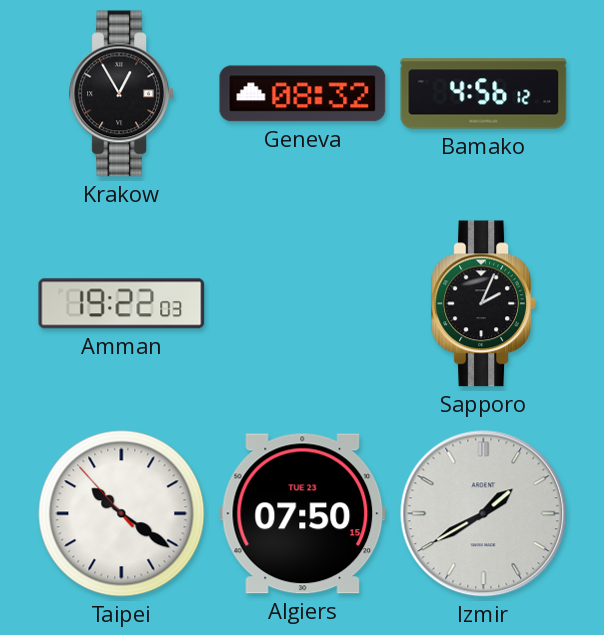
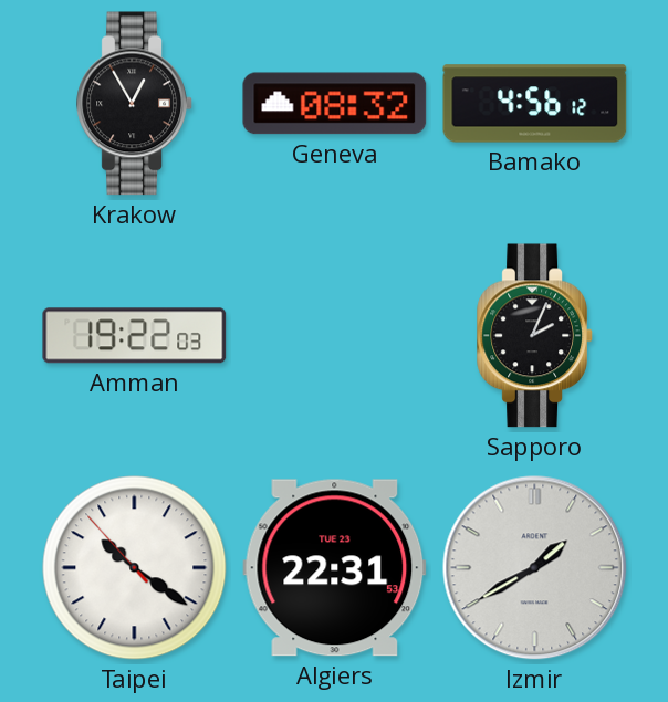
Algiers: 07:50 -> 22:31 (335, 568)
